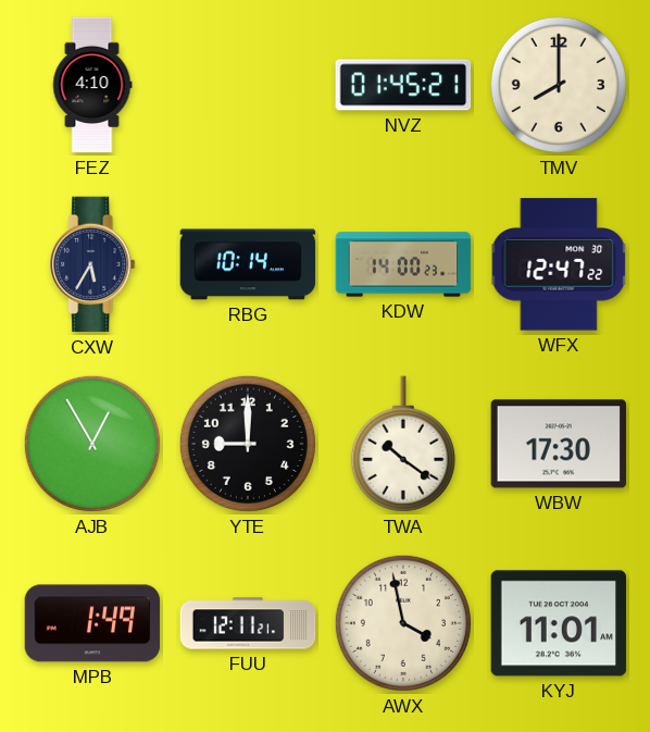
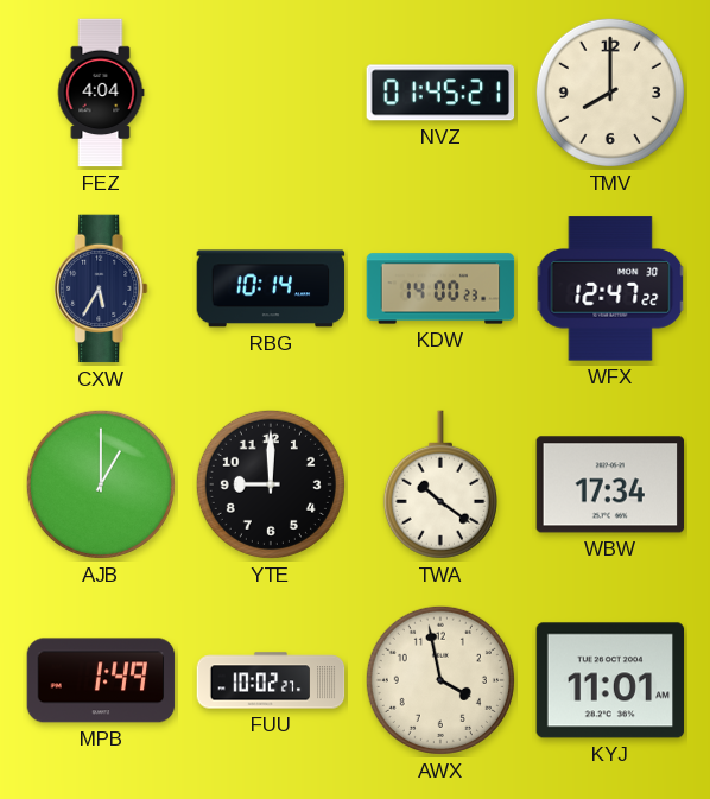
FEZ: 4:10 -> 4:04 (101, 93)
AJB: 12:55 -> 1:00 (101, 484)
WBW: 17:30 -> 17:34 (610, 484)
FUU: 12:11 -> 10:02 (271, 680)
